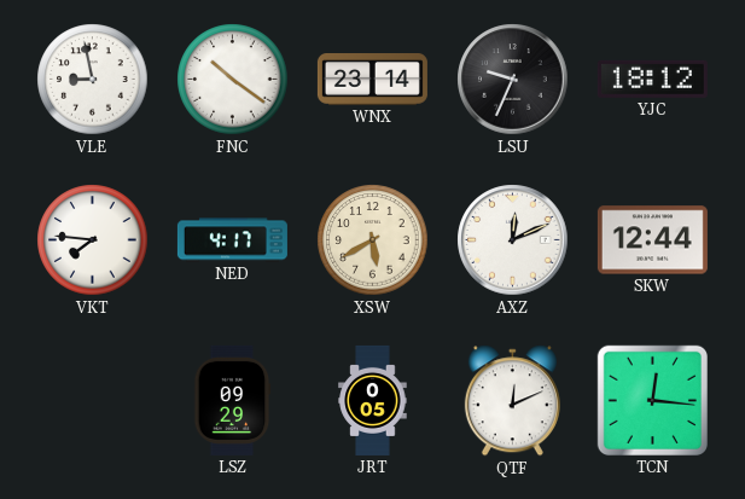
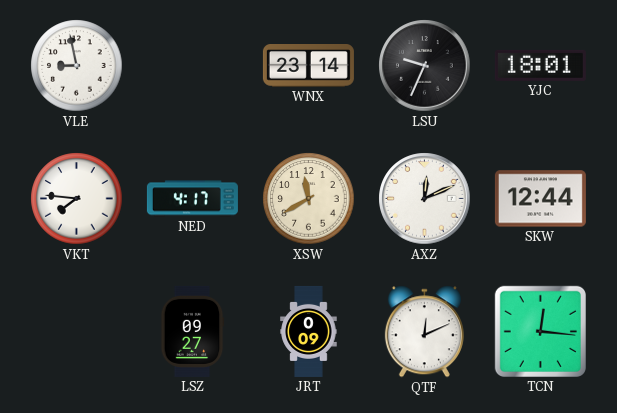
FNC: 10:21 -> none (233, 80)
YJC: 18:12 -> 18:01 (540, 65)
XSW: 5:40 -> 11:40 (309, 199)
LSZ: 09:29 -> 09:27 (192, 331)
JRT: 0:05 -> 0:09 (309, 331)
